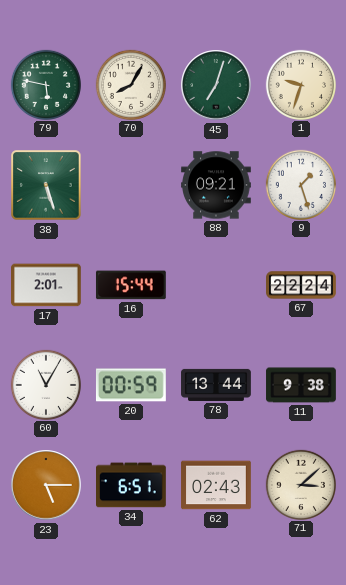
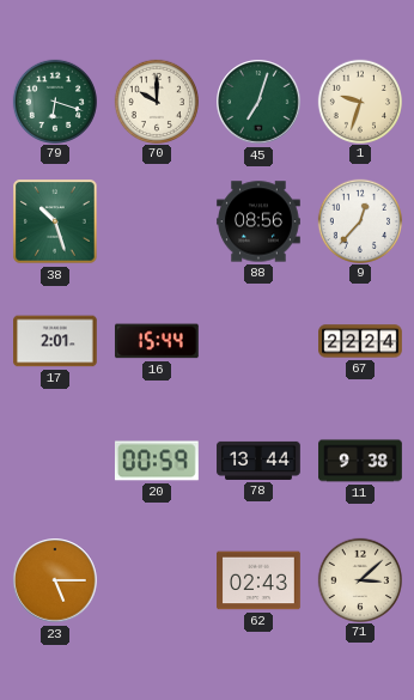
79: 5:47 -> 6:18 (54, 101)
70: 8:05 -> 10:00 (156, 101)
38: 5:27 -> 10:27 (55, 221)
88: 09:21 -> 08:56 (258, 221)
9: 1:27 -> 12:37 (359, 220)
60: 11:05 -> none (45, 384)
34: 6:51 -> none (132, 485)
